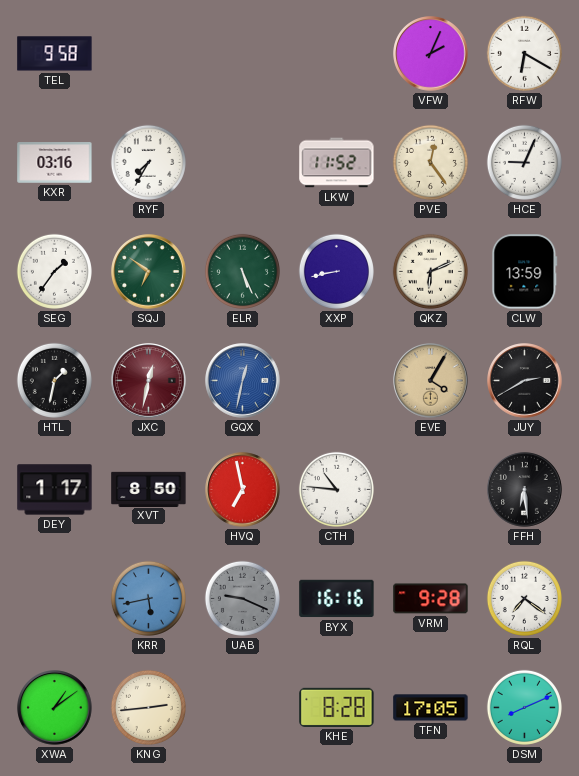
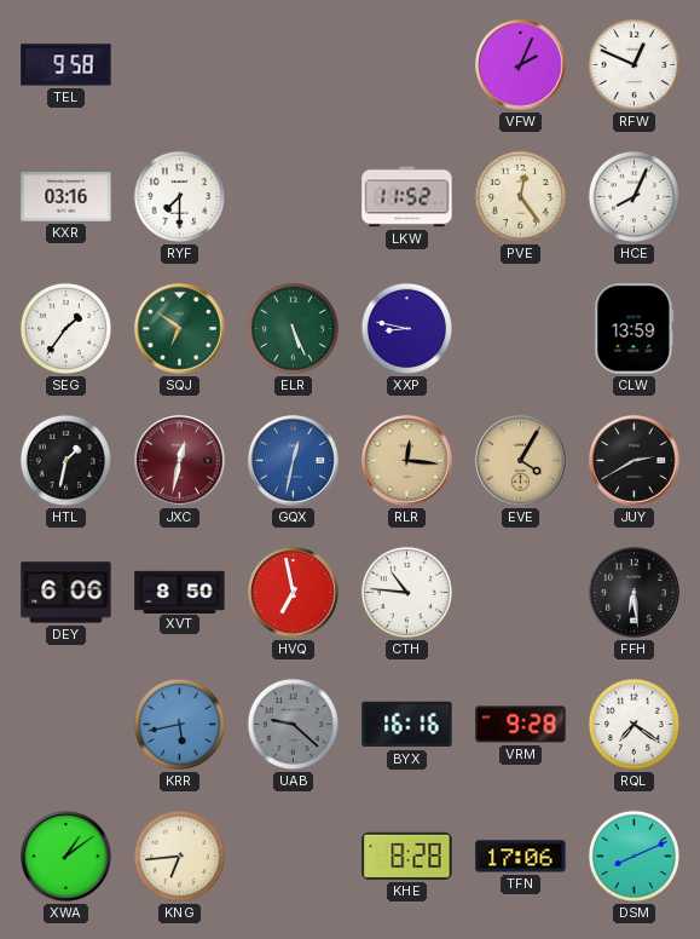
RFW: 6:20 -> 12:49 (634, 64)
RYF: 7:35 -> 7:30 (179, 196)
HCE: 9:04 -> 8:04 (634, 196)
XXP: 8:43 -> 8:47 (406, 328)
QKZ: 6:11 -> none (430, 271)
RLR: none -> 12:16 (407, 461)
DEY: 1:17 -> 6:06 (66, 593)
UAB: 9:19 -> 9:22 (293, 724)
KNG: 2:44 -> 6:44 (179, 856)
TFN: 17:05 -> 17:06 (521, 857)
